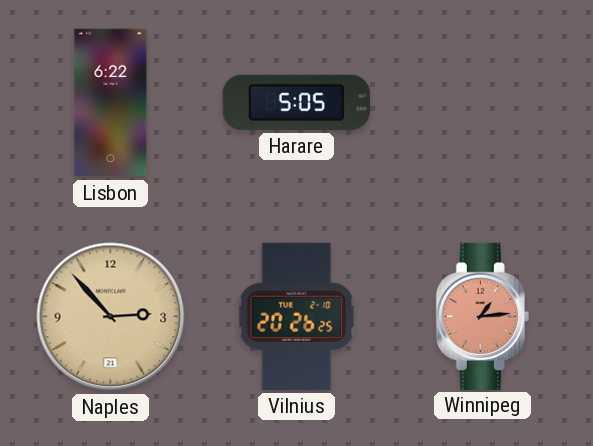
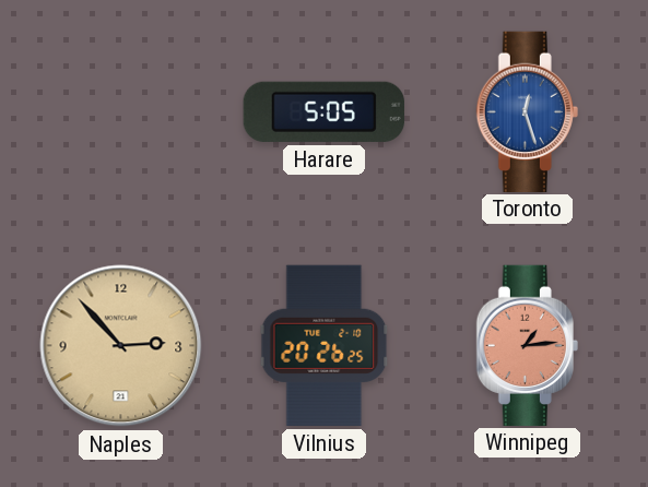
Lisbon: 6:22 -> none (111, 103)
Toronto: none -> 12:27 (527, 111)
